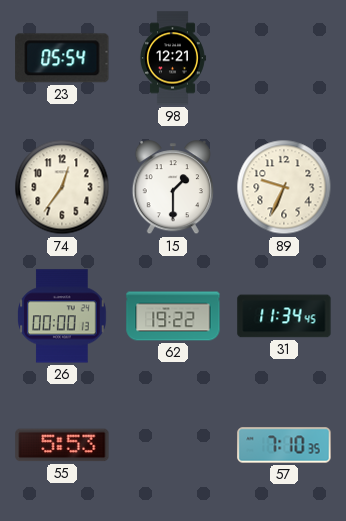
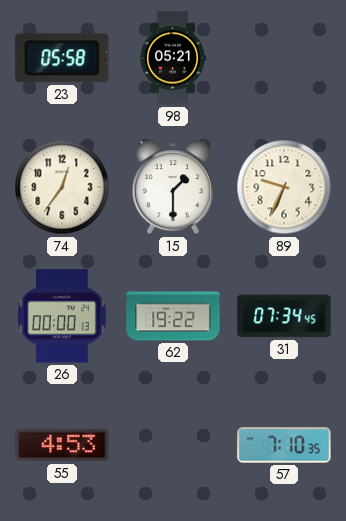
23: 05:54 -> 05:58 (62, 58)
98: 12:21 -> 05:21 (172, 58)
31: 11:34 -> 07:34 (284, 316)
55: 5:53 -> 4:53 (62, 445)
